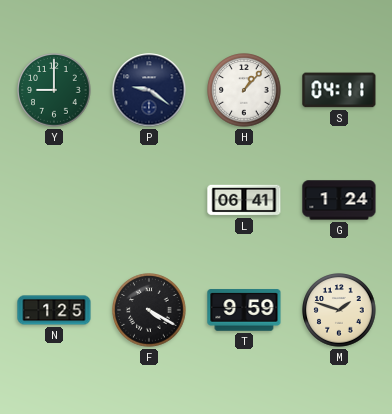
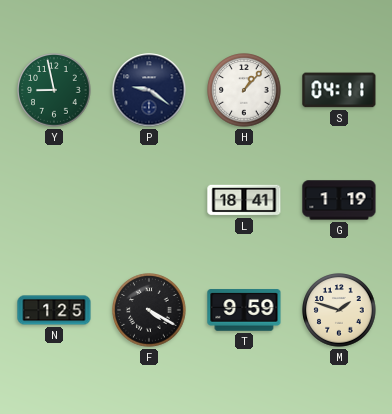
Y: 9:00 -> 8:58 (54, 90)
L: 06:41 -> 18:41 (244, 200)
G: 1:24 -> 1:19 (339, 200)
